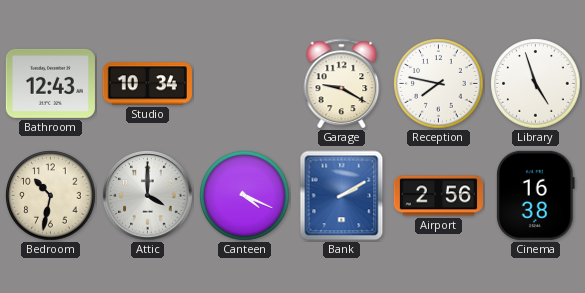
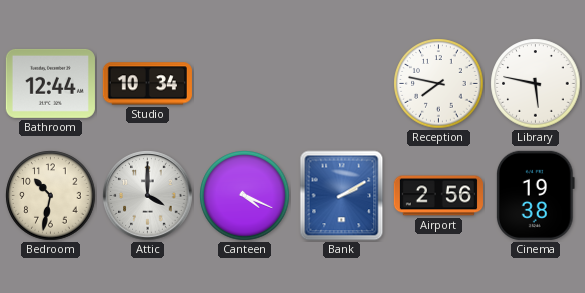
Bathroom: 12:43 -> 12:44 (50, 83)
Garage: 9:20 -> none (342, 83)
Library: 4:57 -> 5:47 (536, 84)
Cinema: 16:38 -> 19:38 (535, 195)
